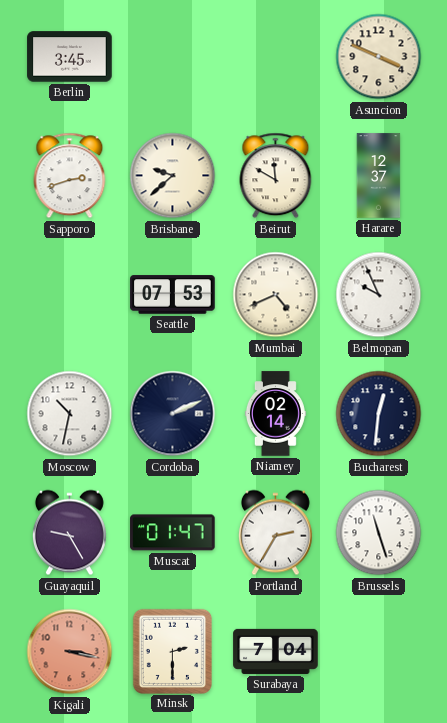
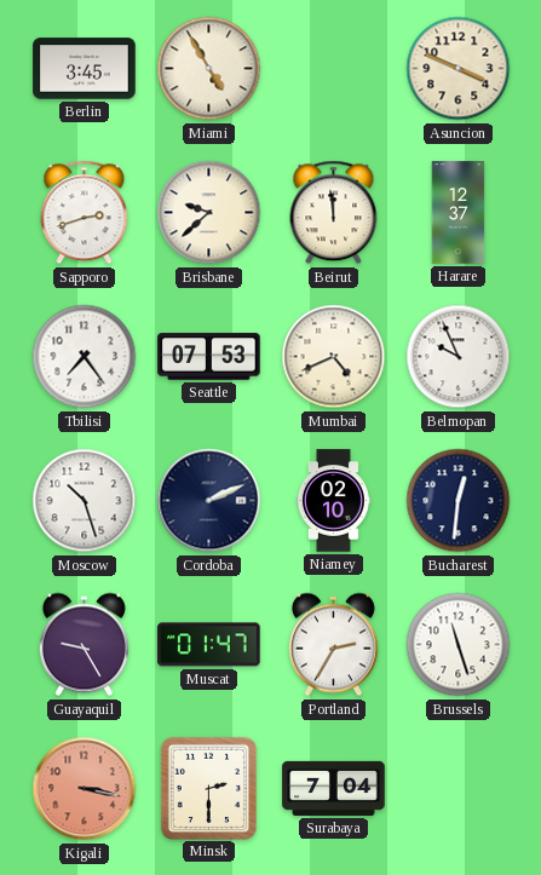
Miami: none -> 4:55 (209, 69)
Beirut: 11:50 -> 11:59 (334, 213)
Tbilisi: none -> 7:24 (85, 357)
Moscow: 10:32 -> 10:27 (85, 501)
Niamey: 02:14 -> 02:10 (333, 501)
